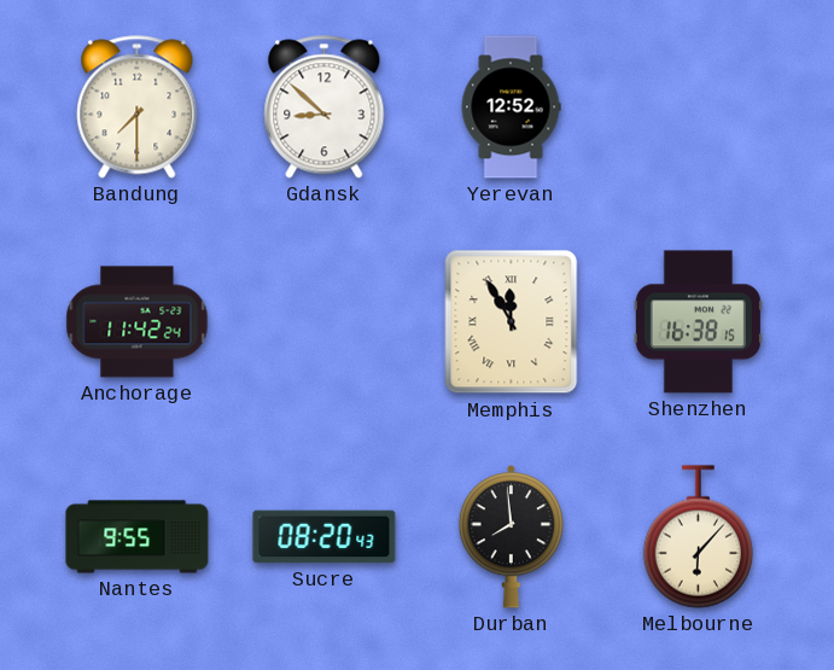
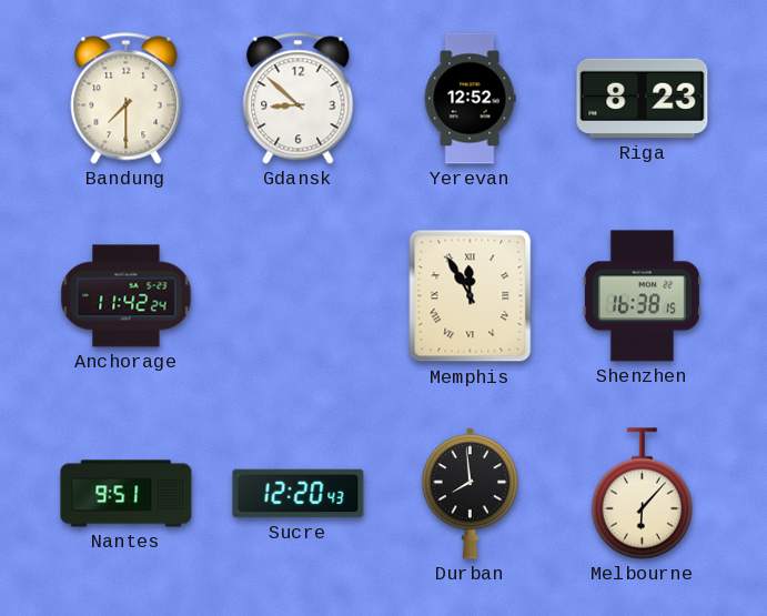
Riga: none -> 8:23 (643, 99)
Nantes: 9:55 -> 9:51 (127, 494)
Sucre: 08:20 -> 12:20 (299, 494)
